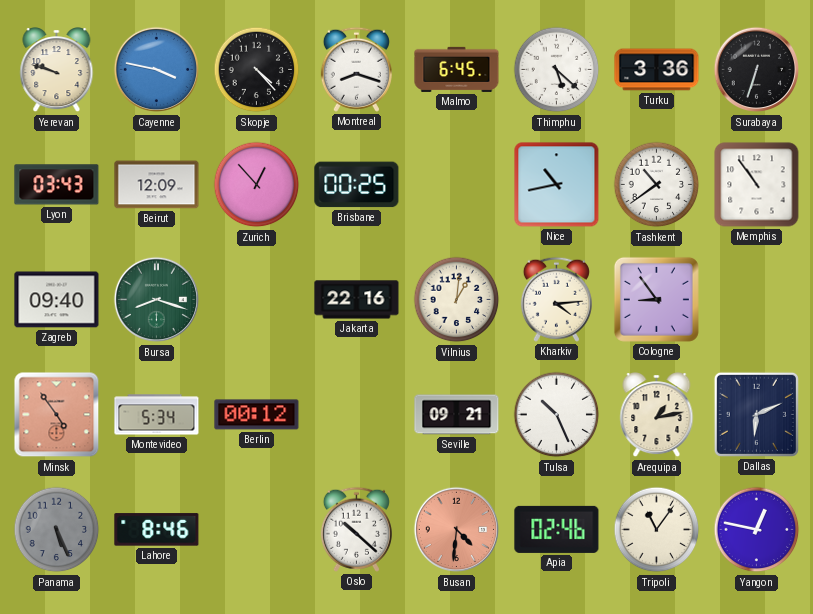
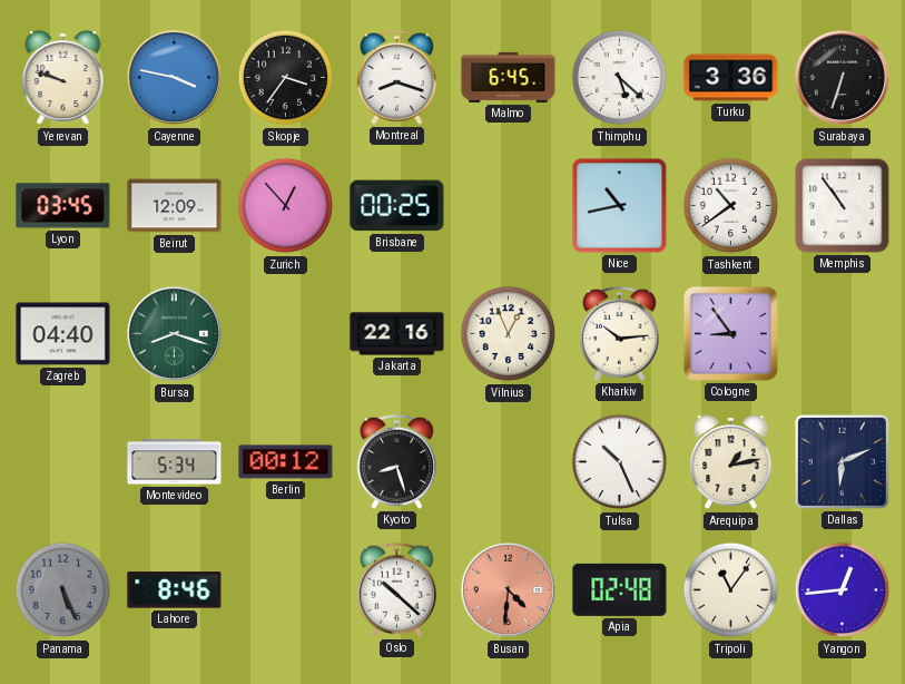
Skopje: 4:23 -> 3:36 (286, 78)
Lyon: 03:43 -> 03:45 (63, 206)
Zagreb: 09:40 -> 04:40 (63, 334)
Vilnius: 1:01 -> 12:56 (509, 334)
Kharkiv: 4:14 -> 10:14 (619, 333)
Minsk: 4:54 -> none (57, 415)
Kyoto: none -> 8:27 (396, 461)
Seville: 09:21 -> none (457, 415)
Apia: 02:46 -> 02:48 (620, 589)
Yangon: 12:47 -> 12:44 (843, 590)
